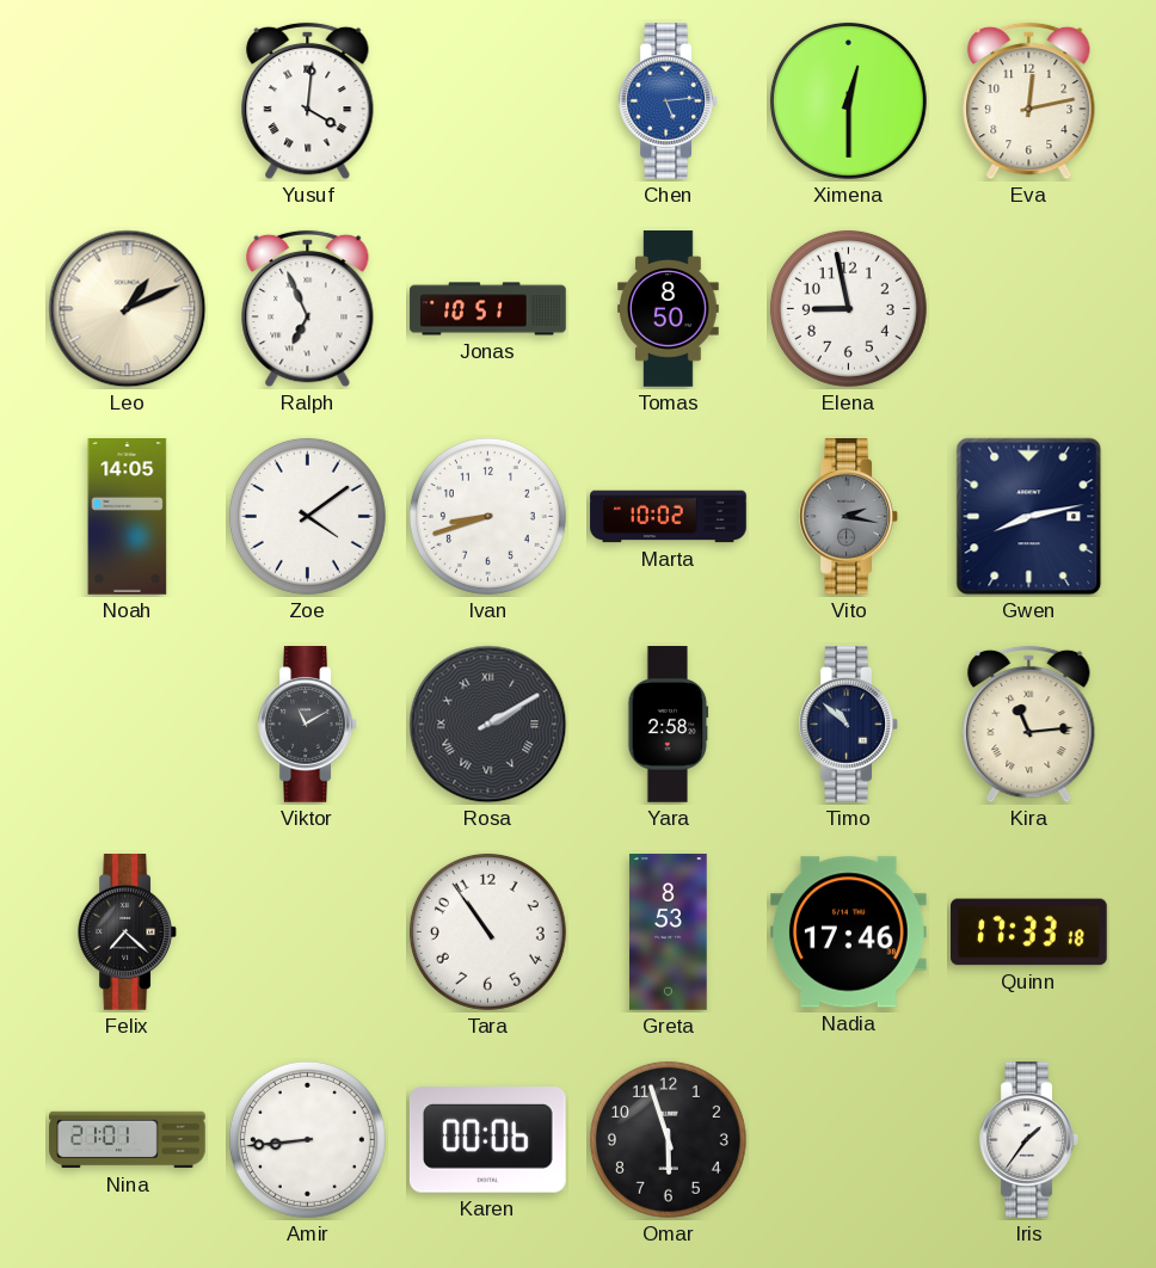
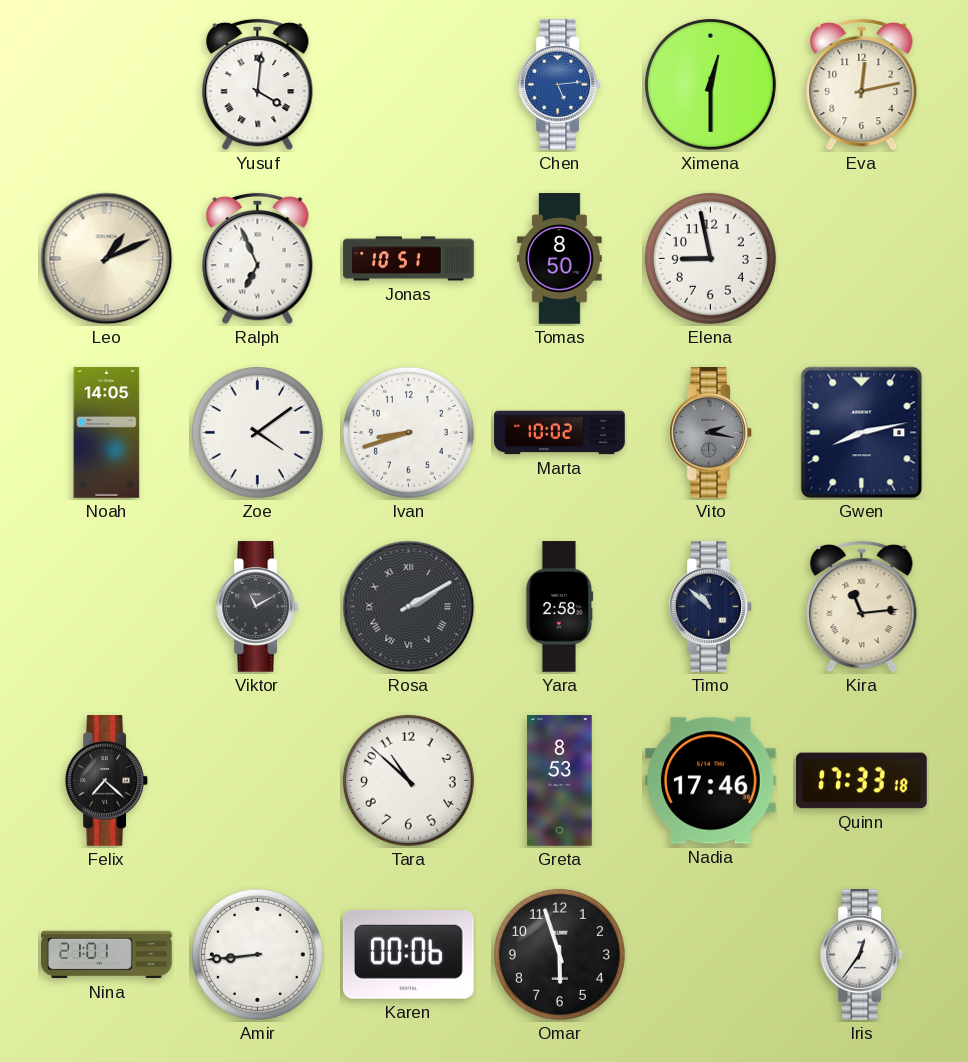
Tara: 10:54 -> 10:52 (408, 780)
Iris: 1:36 -> 12:36 (861, 955)
